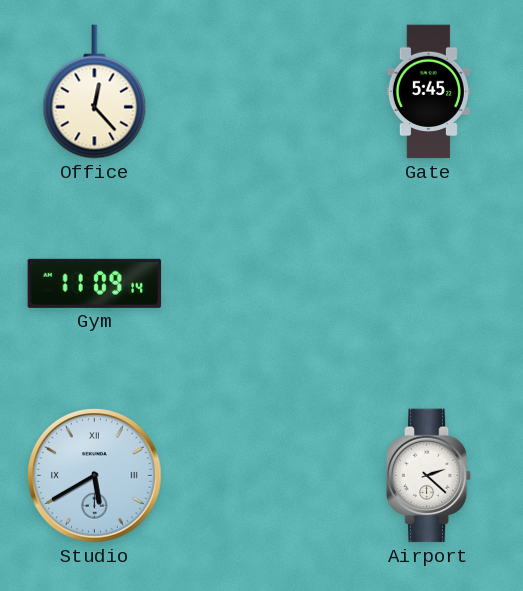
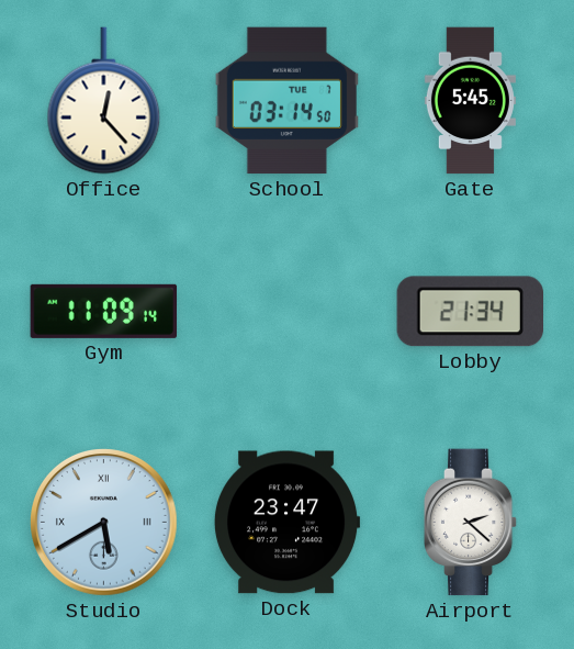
School: none -> 03:14 (286, 101)
Lobby: none -> 21:34 (470, 312)
Dock: none -> 23:47 (286, 523)
